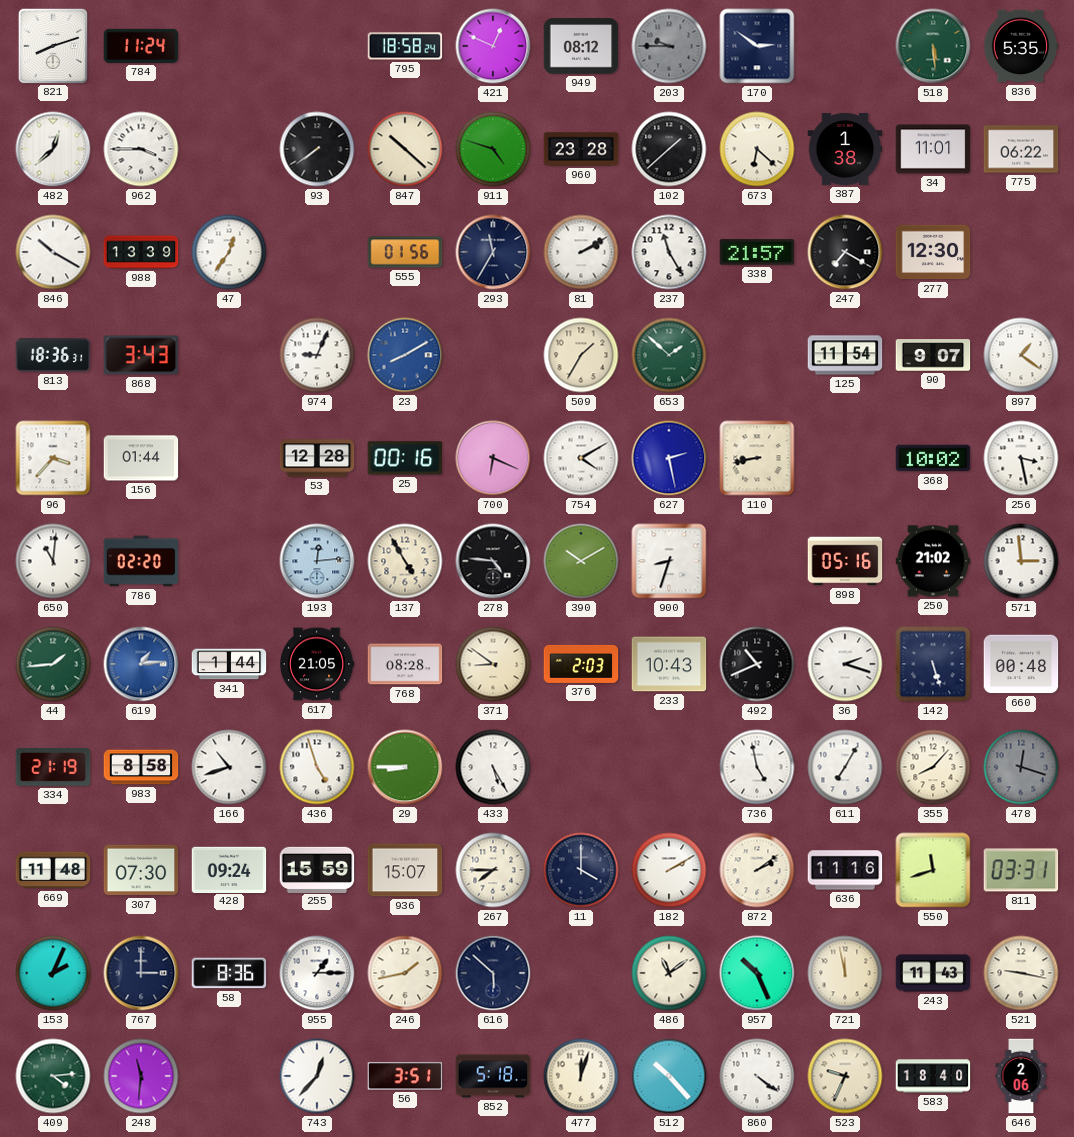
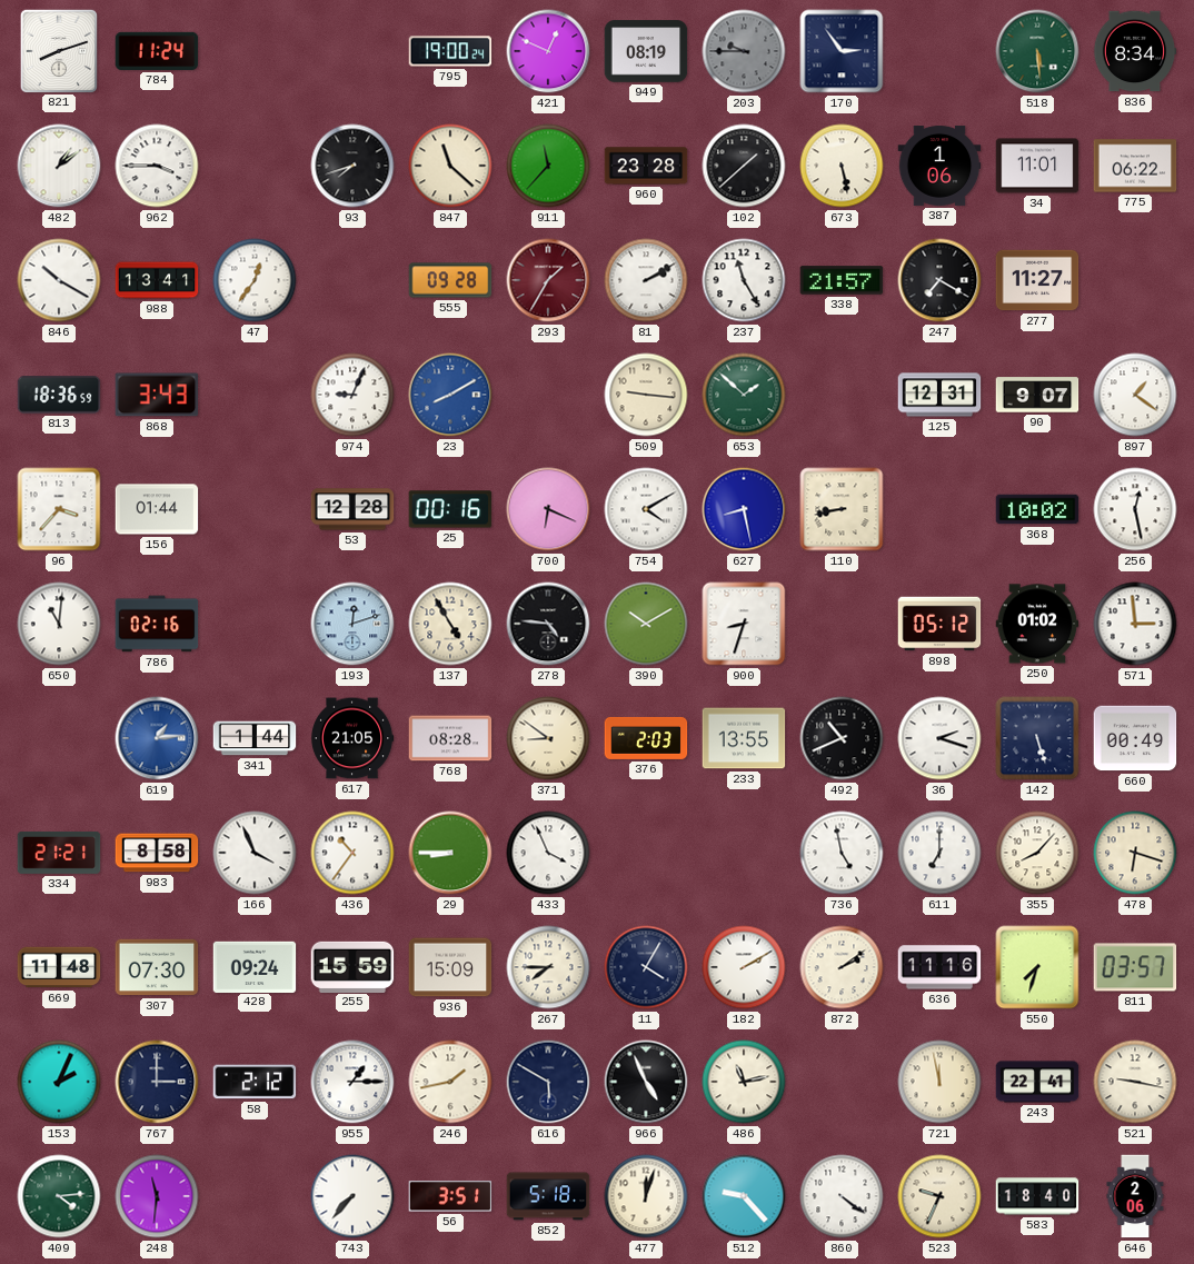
795: 18:58 -> 19:00 (450, 51)
949: 08:12 -> 08:19 (646, 51)
170: 2:51 -> 2:54 (842, 51)
836: 5:35 -> 8:34 (1135, 51)
482: 12:38 -> 1:09 (59, 166)
93: 7:39 -> 7:42 (352, 166)
847: 10:22 -> 11:22 (450, 166)
911: 4:48 -> 11:37 (548, 166)
673: 6:22 -> 5:28 (842, 166)
387: 1:38 -> 1:06 (939, 166)
988: 13:39 -> 13:41 (157, 280)
555: 01:56 -> 09:28 (450, 280)
293: 11:35 -> 1:35 (548, 280)
293 dial: navy -> burgundy (548, 280)
277: 12:30 -> 11:27 (1037, 280)
813: 18:36:31 -> 18:36:59 (59, 395)
509: 1:35 -> 9:16 (646, 395)
125: 11:54 -> 12:31 (939, 395)
627: 2:28 -> 8:28 (744, 509)
256: 3:28 -> 12:28 (1135, 509)
786: 02:20 -> 02:16 (157, 624)
193: 12:14 -> 12:12 (352, 624)
898: 05:16 -> 05:12 (939, 624)
250: 21:02 -> 01:02 (1037, 624)
44: 1:44 -> none (53, 664)
233: 10:43 -> 13:55 (744, 738)
660: 00:48 -> 00:49 (1135, 738)
334: 21:19 -> 21:21 (59, 853)
166: 10:42 -> 3:56 (255, 853)
436: 4:57 -> 10:36 (352, 853)
433: 5:25 -> 3:56 (548, 853)
611: 7:05 -> 7:00 (939, 853)
478: 12:18 -> 6:18 (1135, 853)
478 dial: grey -> cream (1135, 853)
936: 15:07 -> 15:09 (450, 967)
11: 4:00 -> 4:05 (646, 967)
550: 11:42 -> 7:33 (1037, 967)
811: 03:31 -> 03:57 (1135, 967)
58: 8:36 -> 2:12 (255, 1082)
616: 5:52 -> 5:50 (548, 1082)
966: none -> 4:56 (646, 1082)
486: 11:09 -> 11:13 (744, 1082)
957: 10:26 -> none (757, 973)
243: 11:43 -> 22:41 (1037, 1082)
743: 12:37 -> 7:37 (352, 1196)
512: 10:23 -> 9:23 (744, 1196)
